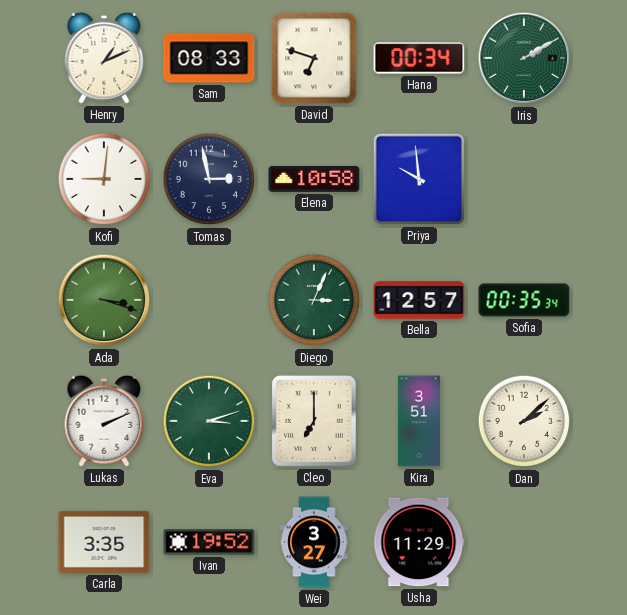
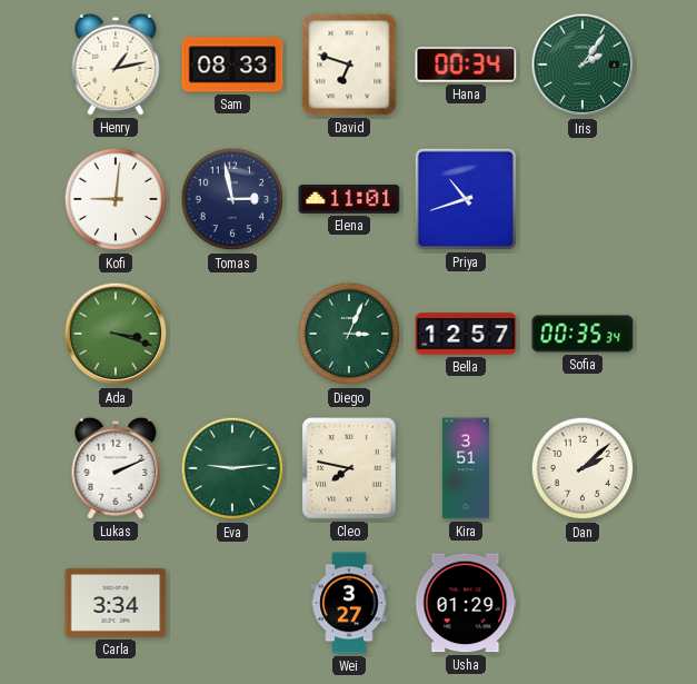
Henry: 1:11 -> 1:13 (116, 65)
Iris: 2:10 -> 2:06 (583, 65)
Elena: 10:58 -> 11:01 (349, 199)
Priya: 9:59 -> 10:42 (466, 199)
Eva: 3:12 -> 9:14 (232, 468)
Cleo: 7:00 -> 7:47 (349, 468)
Carla: 3:35 -> 3:34 (116, 603)
Ivan: 19:52 -> none (209, 542)
Usha: 11:29 -> 01:29 (466, 603)
